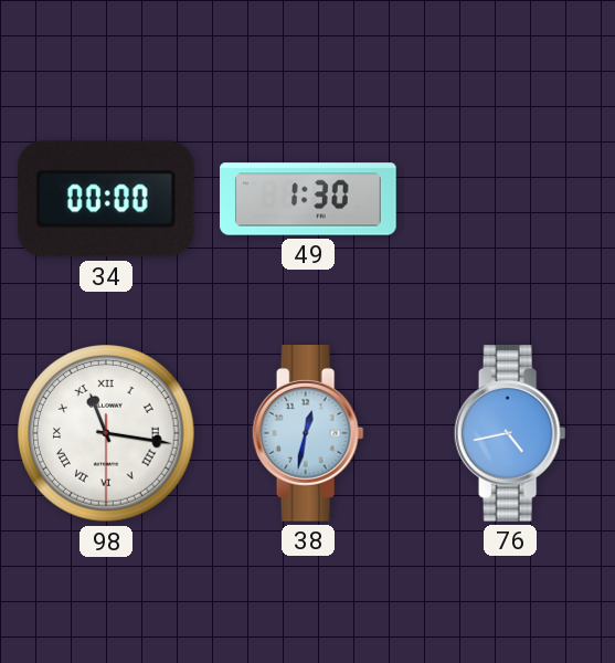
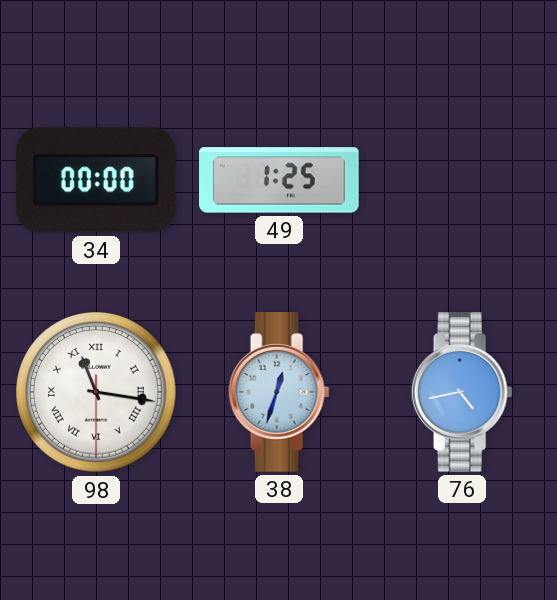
49: 1:30 -> 1:25 (279, 180)
38: 12:32 -> 12:33 (279, 392)
